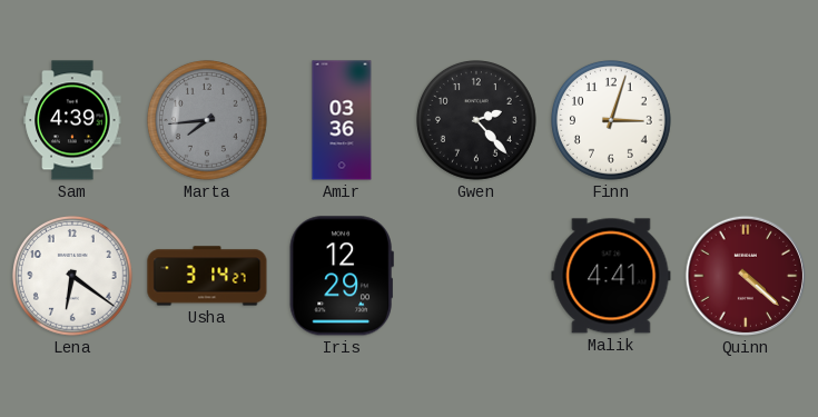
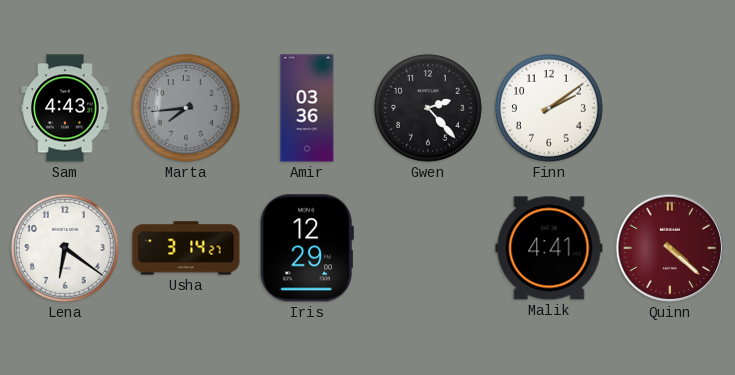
Sam: 4:39 -> 4:43 (65, 108)
Finn: 3:03 -> 2:09 (550, 109)
